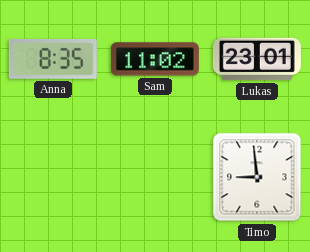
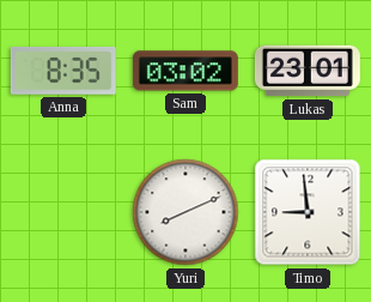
Sam: 11:02 -> 03:02 (185, 71)
Yuri: none -> 8:11 (185, 212)
